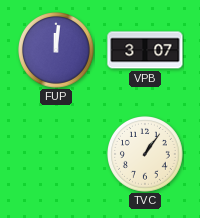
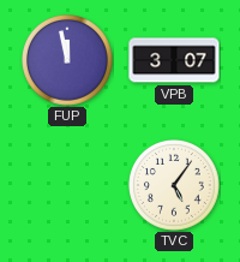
FUP: 12:01 -> 11:58 (68, 61)
TVC: 1:06 -> 5:06 (175, 186)
